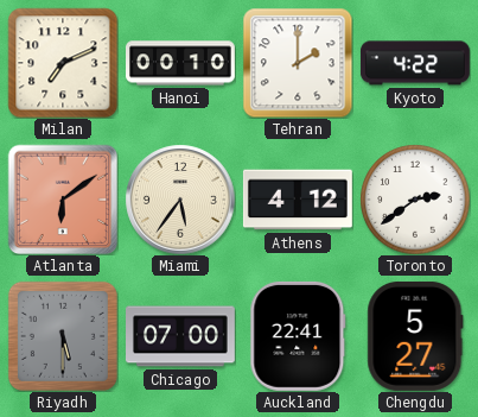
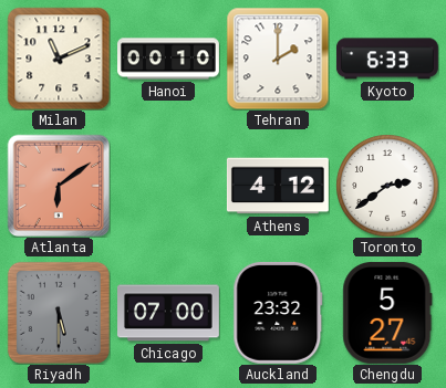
Milan: 7:11 -> 11:11 (59, 59)
Kyoto: 4:22 -> 6:33 (387, 59)
Miami: 5:36 -> none (180, 200)
Auckland: 22:41 -> 23:32 (278, 313)
